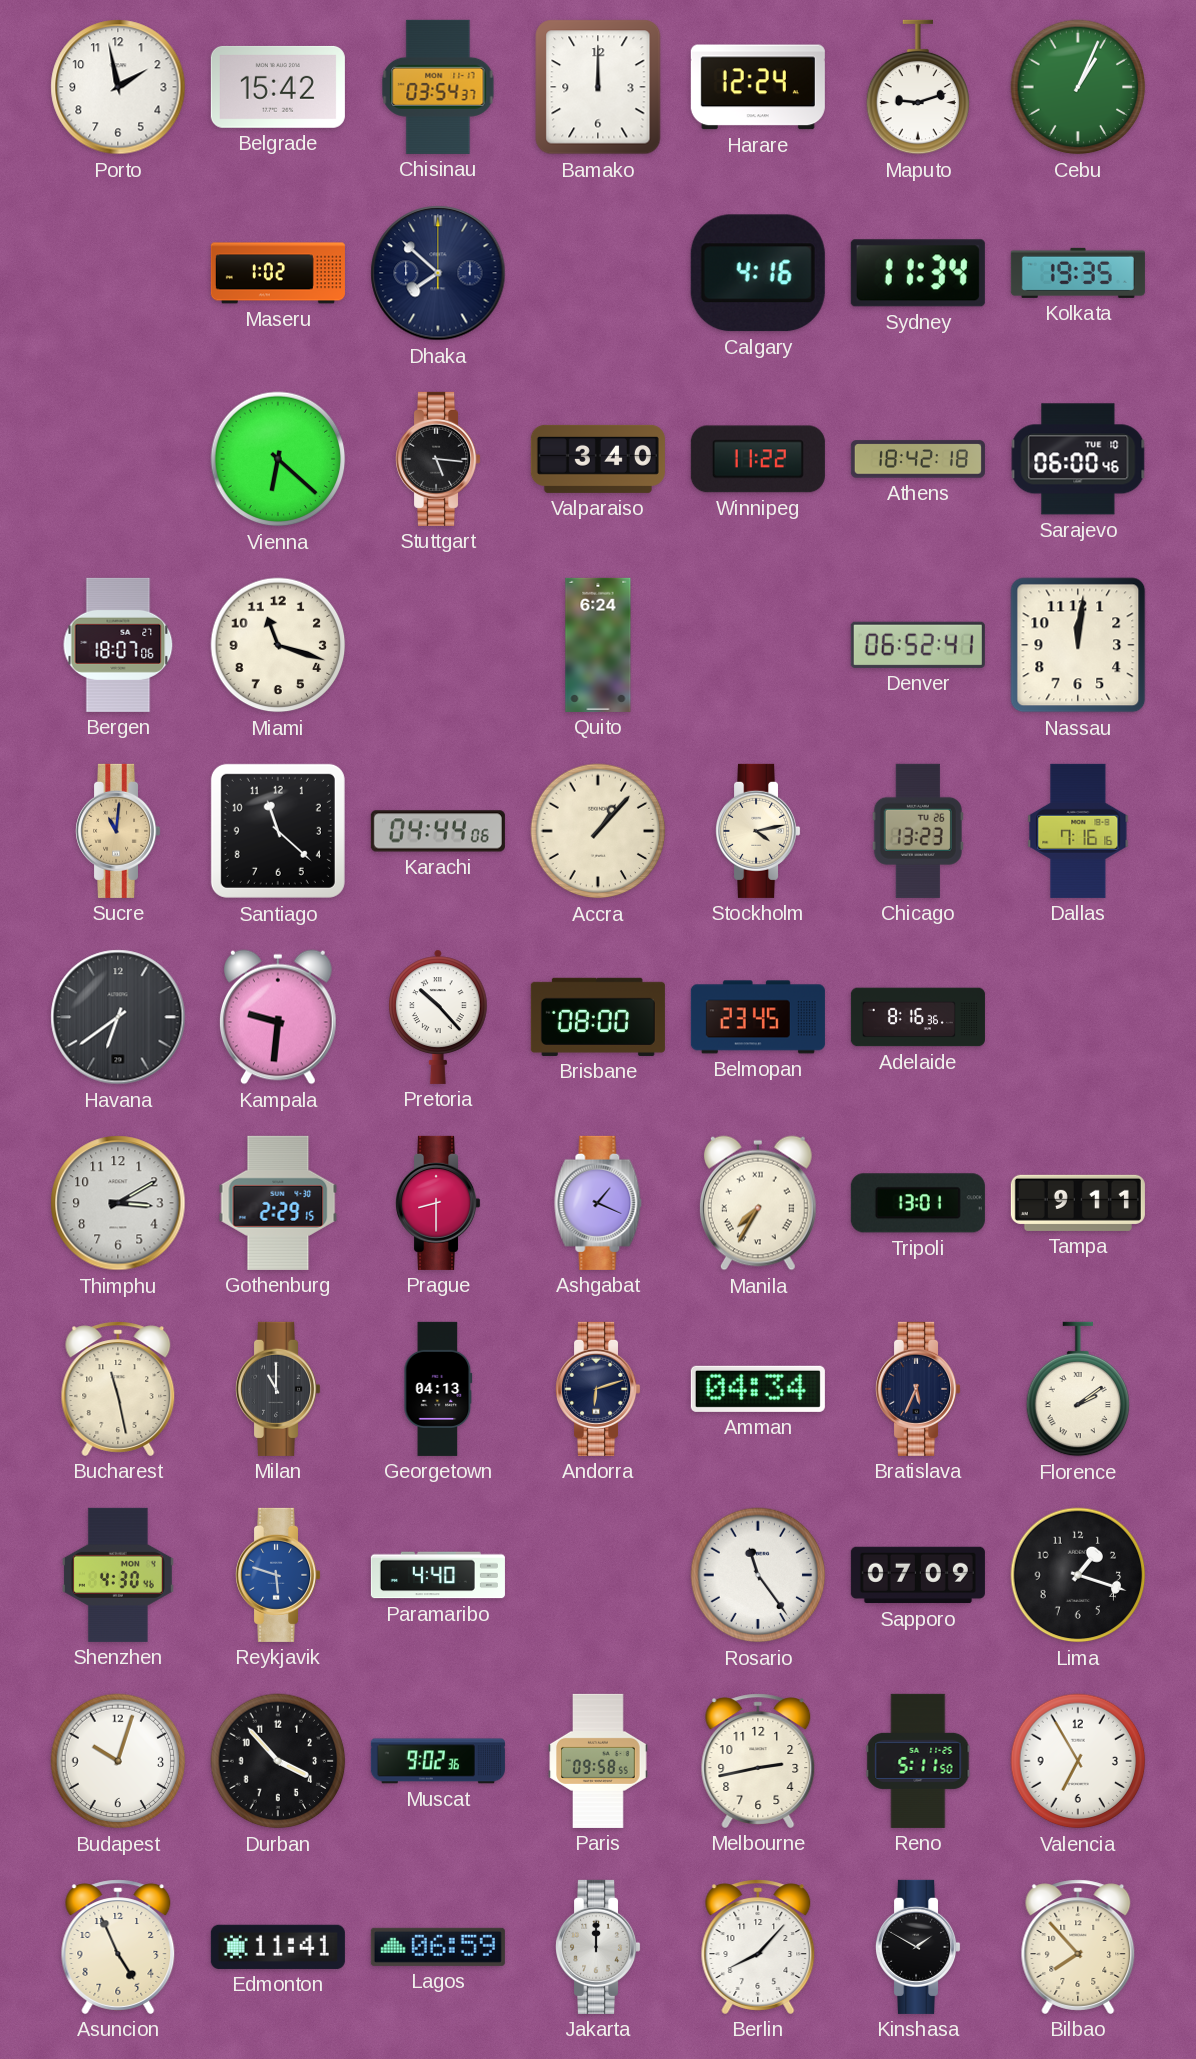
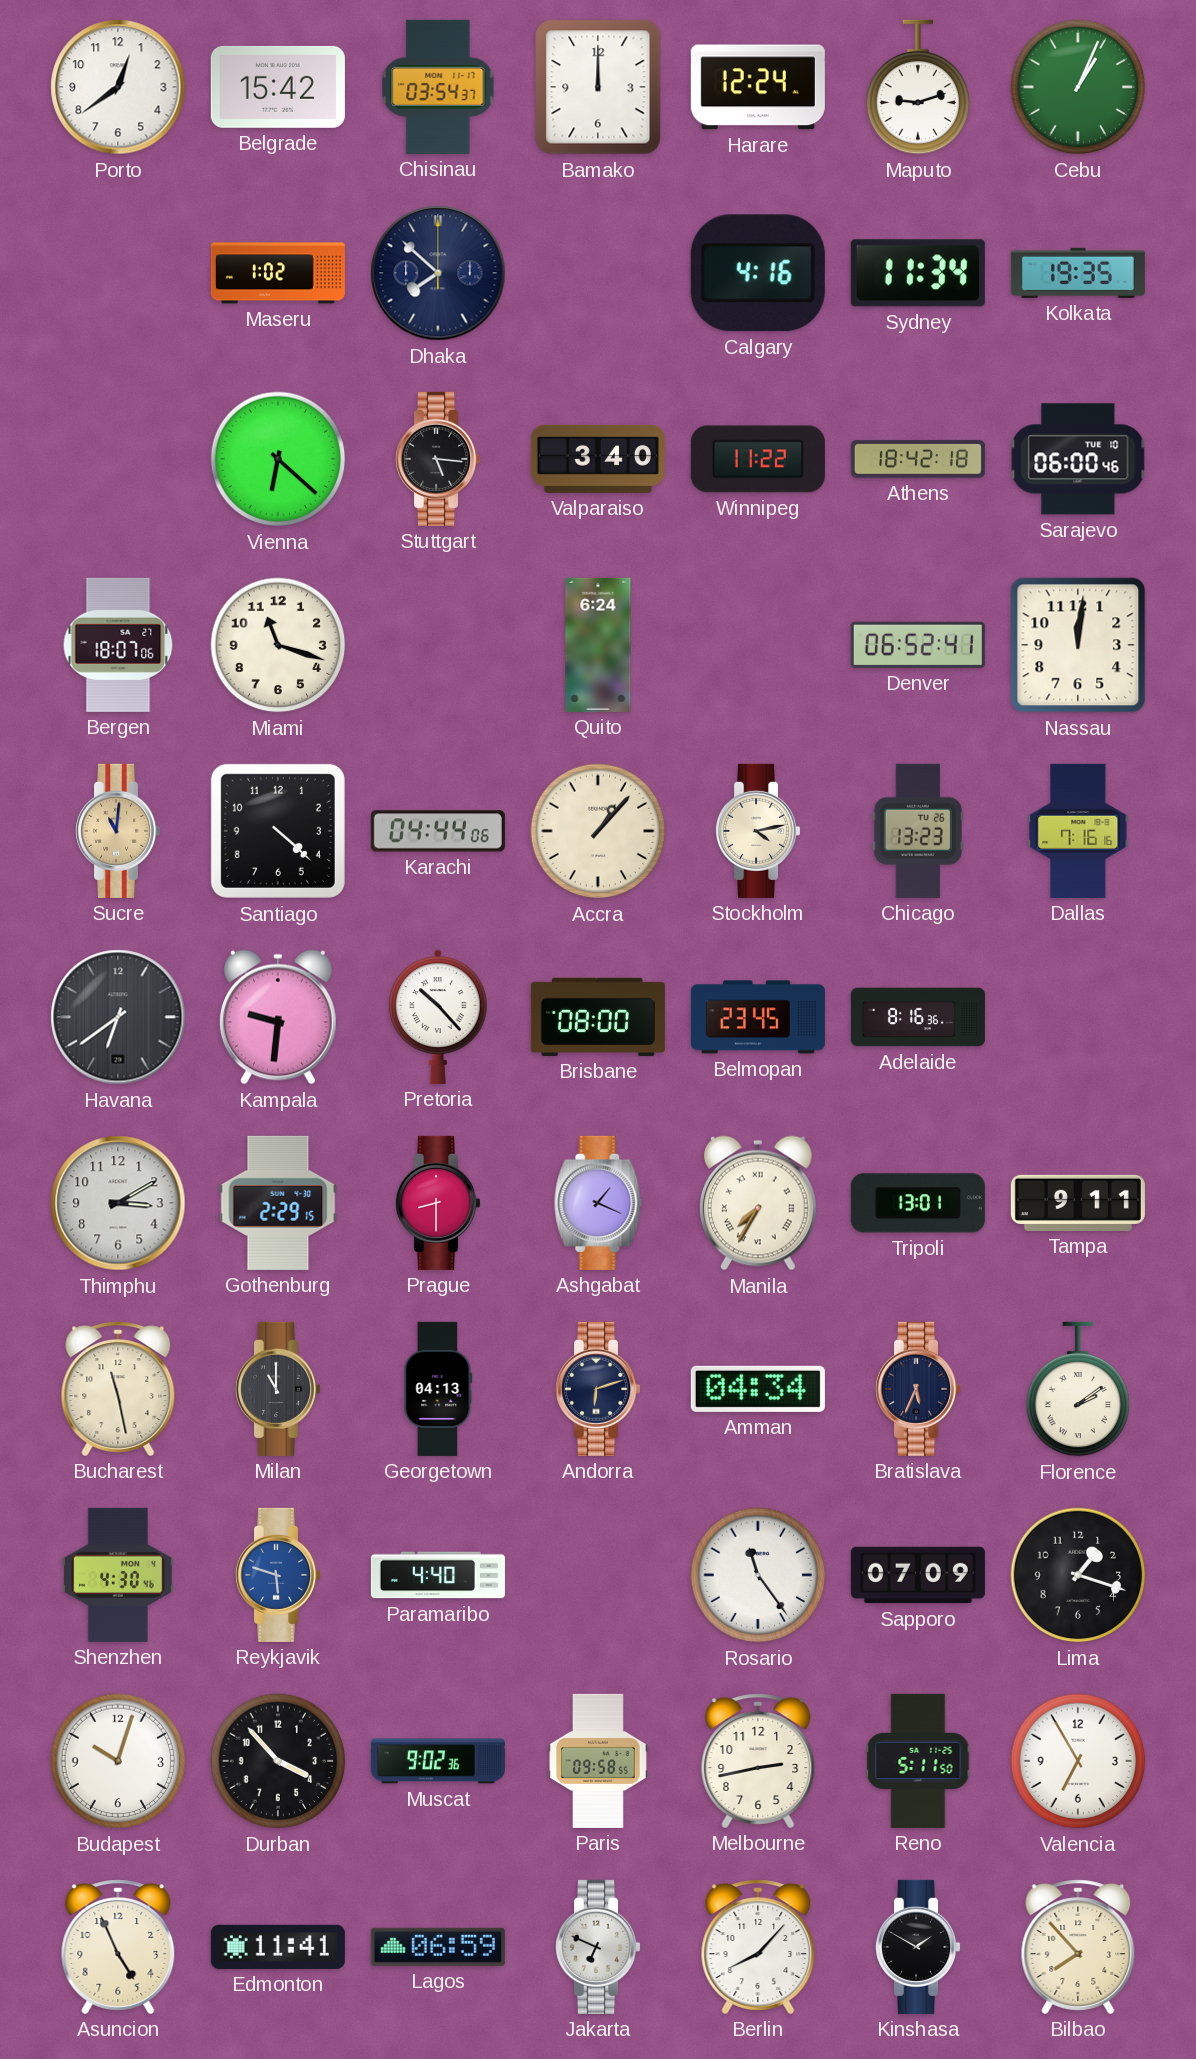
Porto: 1:58 -> 12:39 (118, 87)
Santiago: 11:22 -> 4:22 (278, 831)
Jakarta: 12:00 -> 6:49 (599, 1947)
